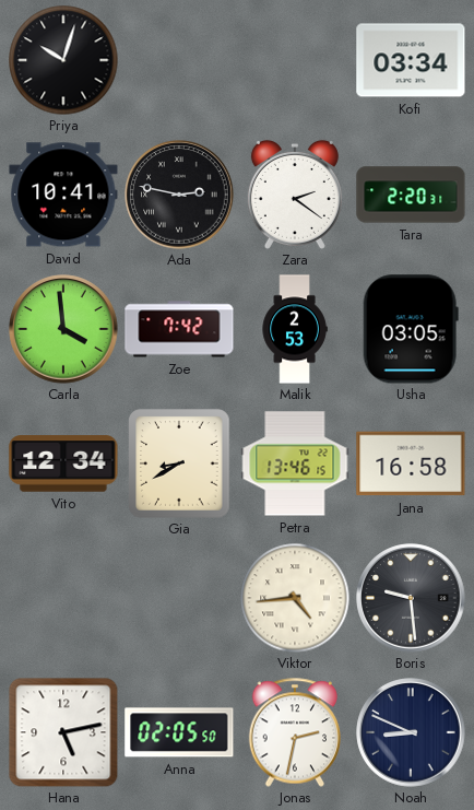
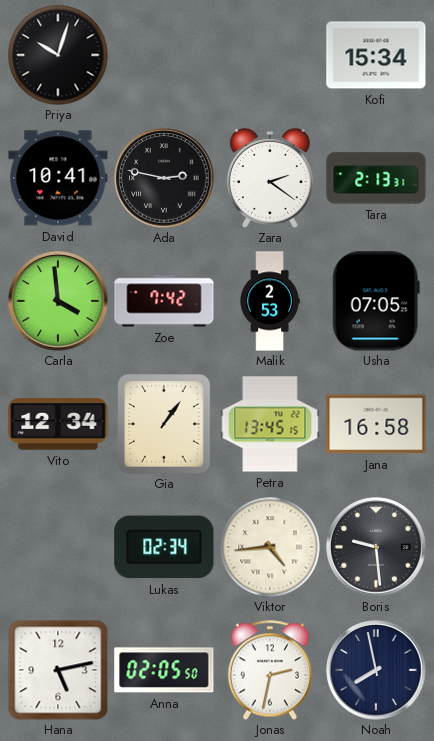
Kofi: 03:34 -> 15:34 (376, 55)
Tara: 2:20 -> 2:13 (376, 178)
Usha: 03:05 -> 07:05 (376, 301)
Gia: 8:40 -> 1:06 (164, 424)
Petra: 13:46 -> 13:45 (270, 424)
Lukas: none -> 02:34 (164, 547)
Noah: 8:49 -> 7:58 (376, 670)
